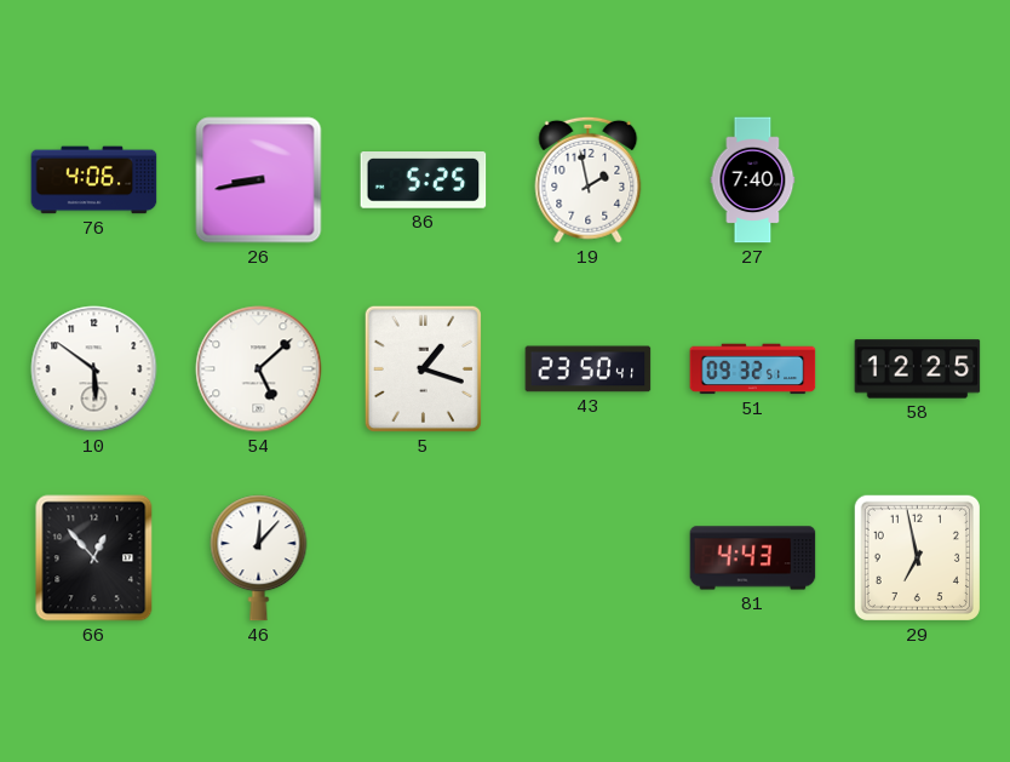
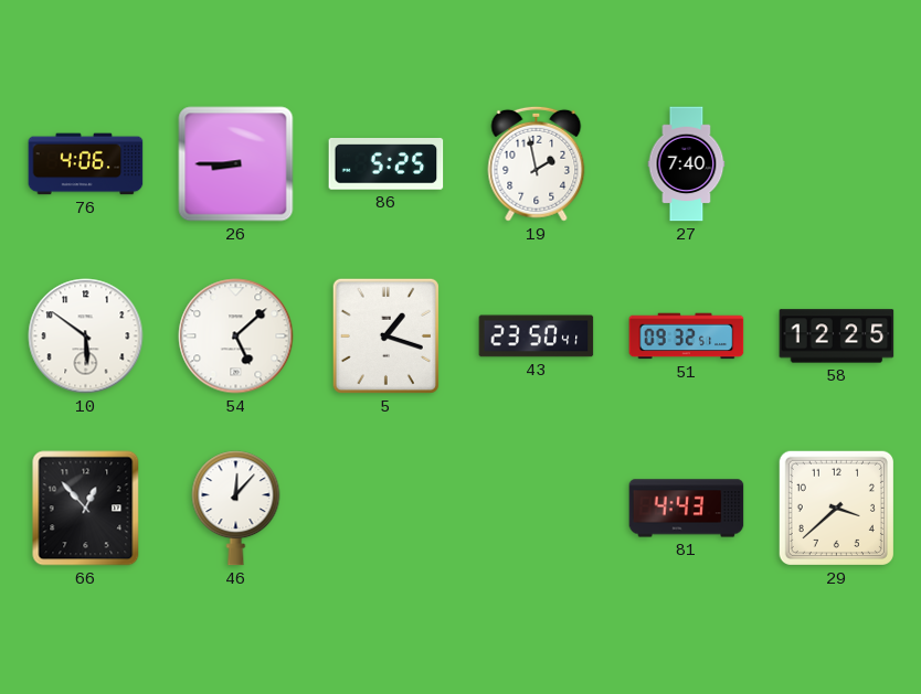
26: 8:43 -> 8:45 (236, 164)
29: 6:58 -> 3:38 (836, 508)
